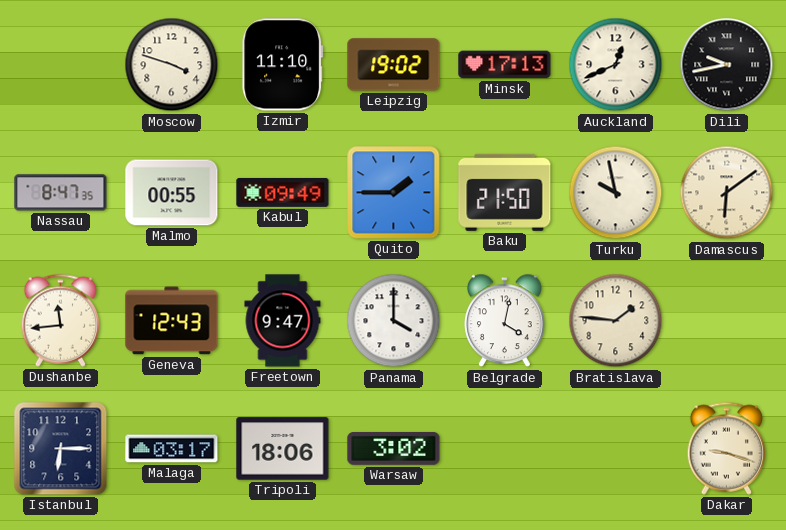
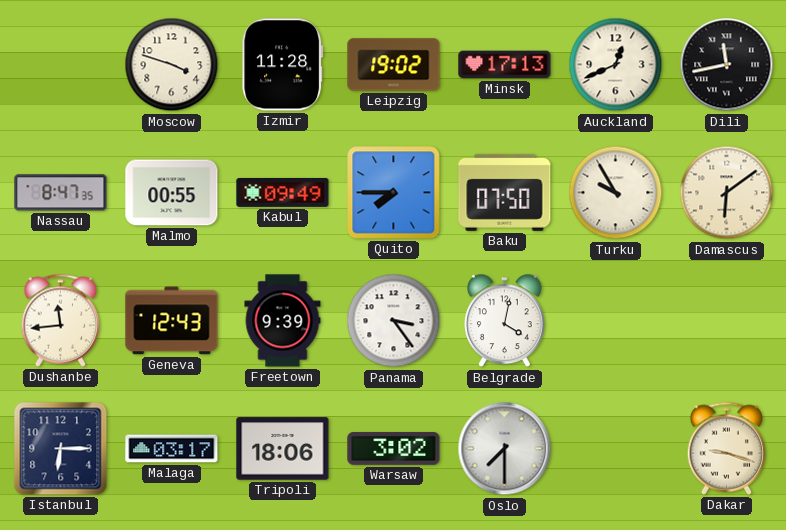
Izmir: 11:10 -> 11:28 (283, 65)
Dili: 9:43 -> 11:43 (727, 65)
Quito: 1:45 -> 7:45 (394, 193)
Baku: 21:50 -> 07:50 (505, 192)
Turku: 9:58 -> 9:55 (616, 193)
Freetown: 9:47 -> 9:39 (283, 321)
Panama: 4:00 -> 3:24 (394, 321)
Bratislava: 1:46 -> none (616, 321)
Oslo: none -> 7:30 (505, 449)
